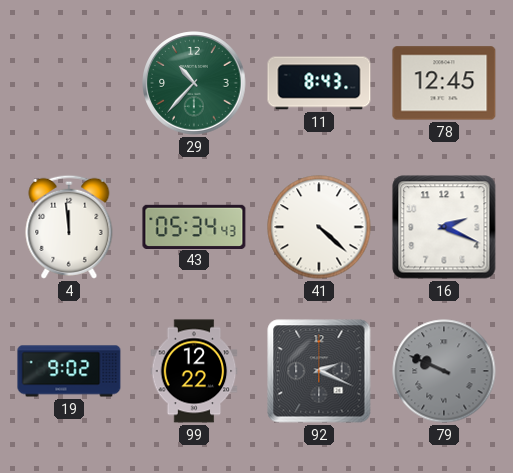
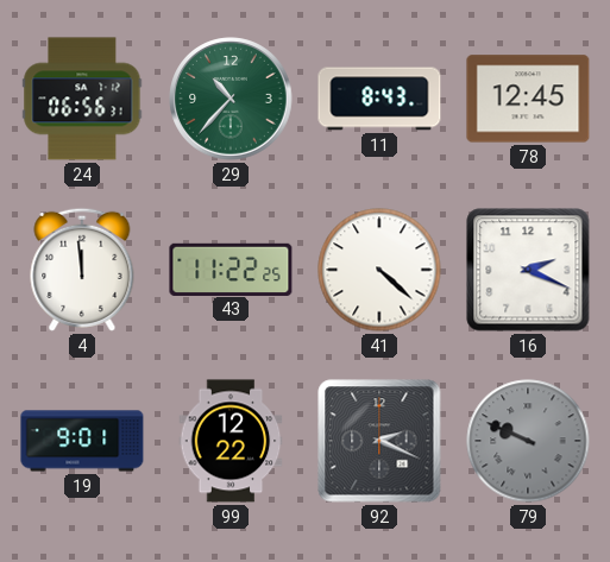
24: none -> 06:56 (82, 99)
43: 05:34 -> 11:22 (231, 269)
19: 9:02 -> 9:01 (82, 441)
